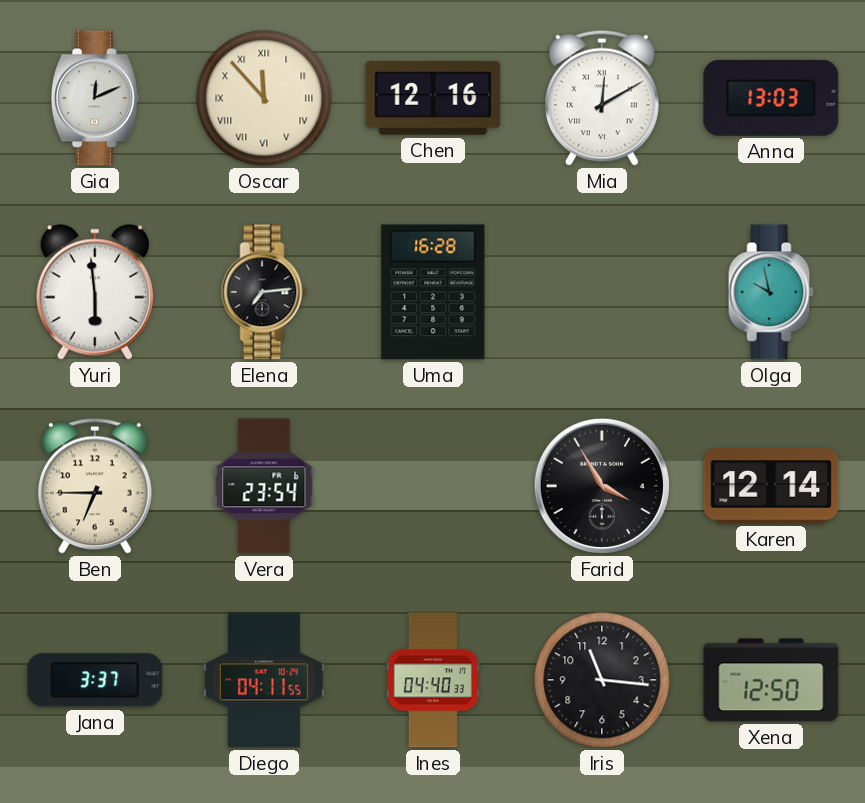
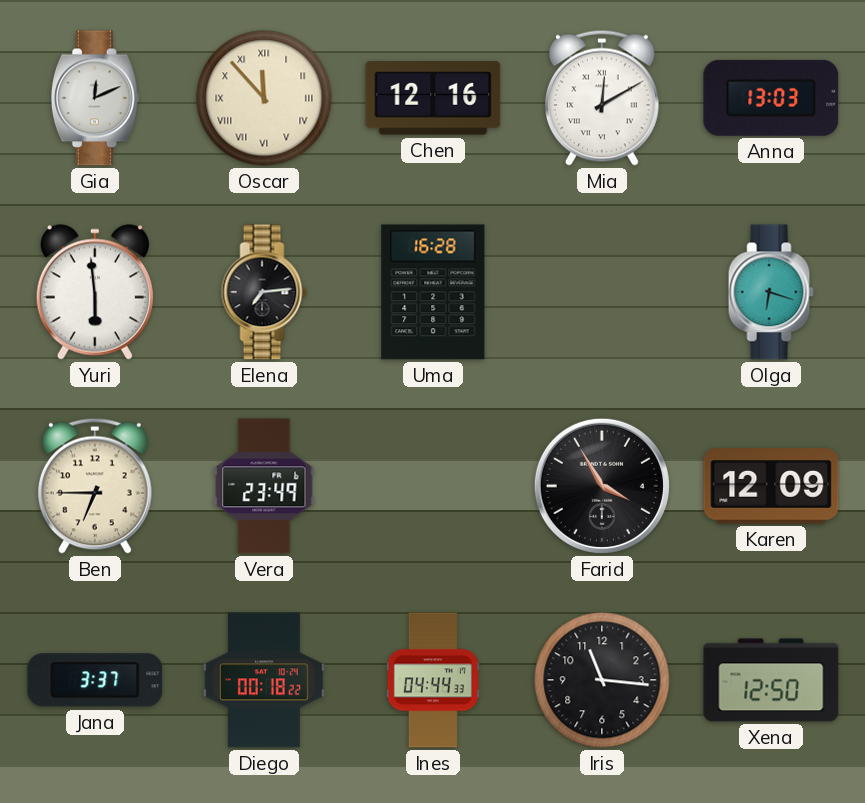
Olga: 9:58 -> 6:18 (771, 292)
Vera: 23:54 -> 23:49 (264, 486)
Karen: 12:14 -> 12:09 (771, 486)
Diego: 04:11 -> 00:18 (264, 680)
Ines: 04:40 -> 04:44 (433, 680)
